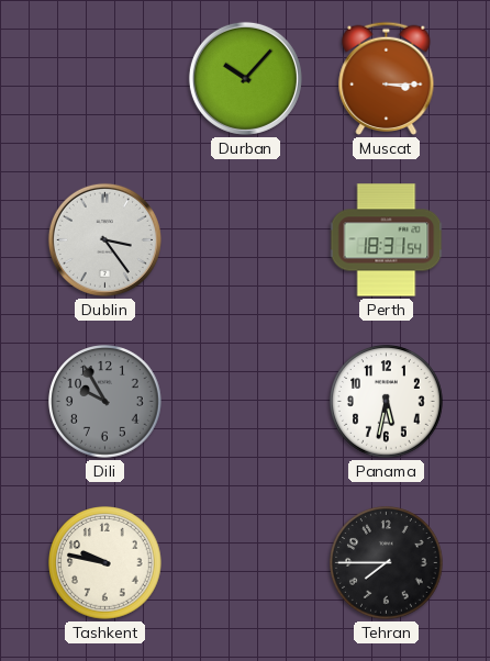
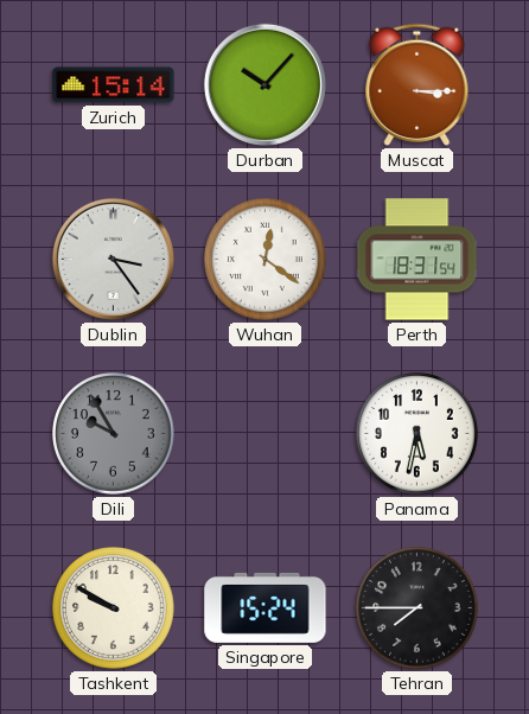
Zurich: none -> 15:14 (114, 85)
Wuhan: none -> 12:21 (266, 260)
Tashkent: 9:47 -> 9:50 (114, 608)
Singapore: none -> 15:24 (266, 607)
